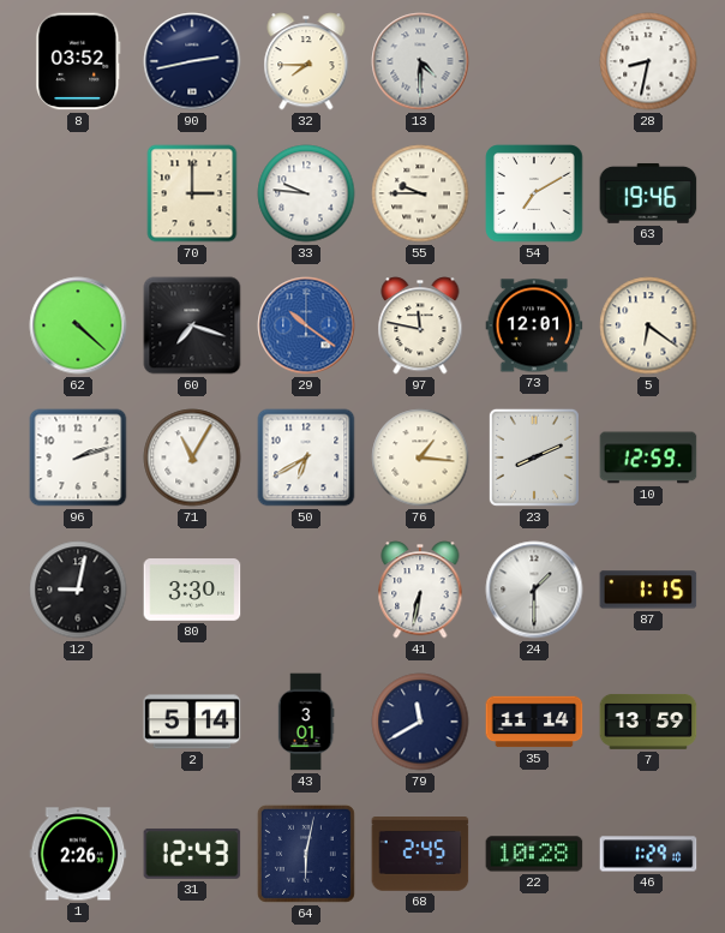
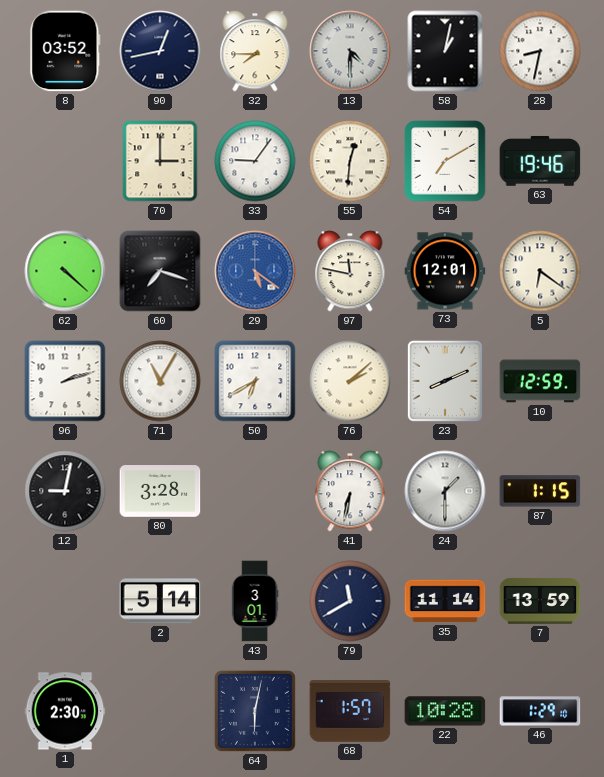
90: 2:43 -> 12:43 (160, 51)
58: none -> 1:02 (445, 51)
33: 9:46 -> 9:06 (255, 161)
55: 9:45 -> 12:31 (350, 161)
29: 10:21 -> 5:21 (255, 271)
76: 1:16 -> 2:08 (350, 381)
80: 3:30 -> 3:28 (160, 491)
1: 2:26 -> 2:30 (65, 711)
31: 12:43 -> none (192, 854)
68: 2:45 -> 1:57 (350, 712)
